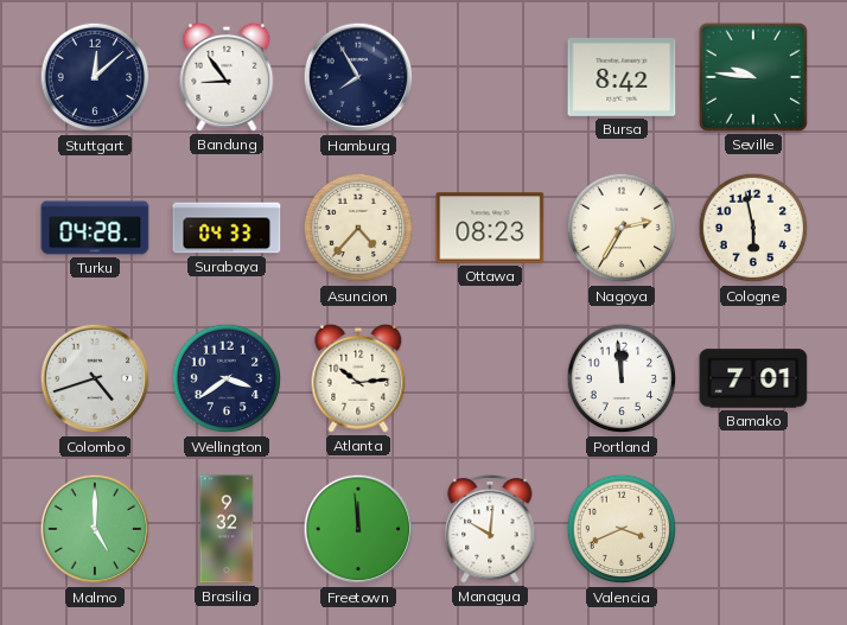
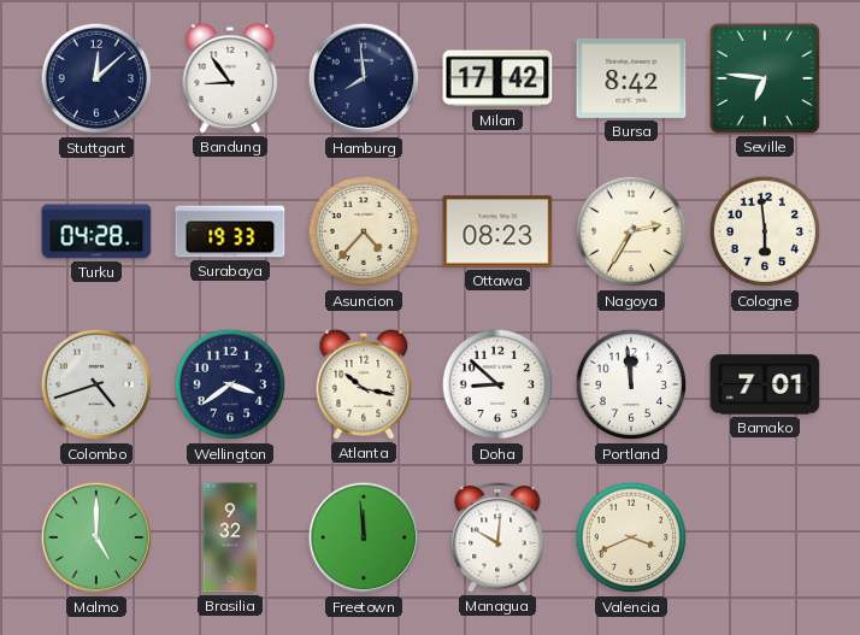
Hamburg: 7:55 -> 7:59 (364, 78)
Milan: none -> 17:42 (497, 78)
Seville: 9:46 -> 6:46 (765, 78)
Surabaya: 04:33 -> 19:33 (230, 231)
Cologne: 5:58 -> 5:59 (765, 231)
Atlanta: 10:14 -> 10:17 (364, 384)
Doha: none -> 8:52 (497, 384)
